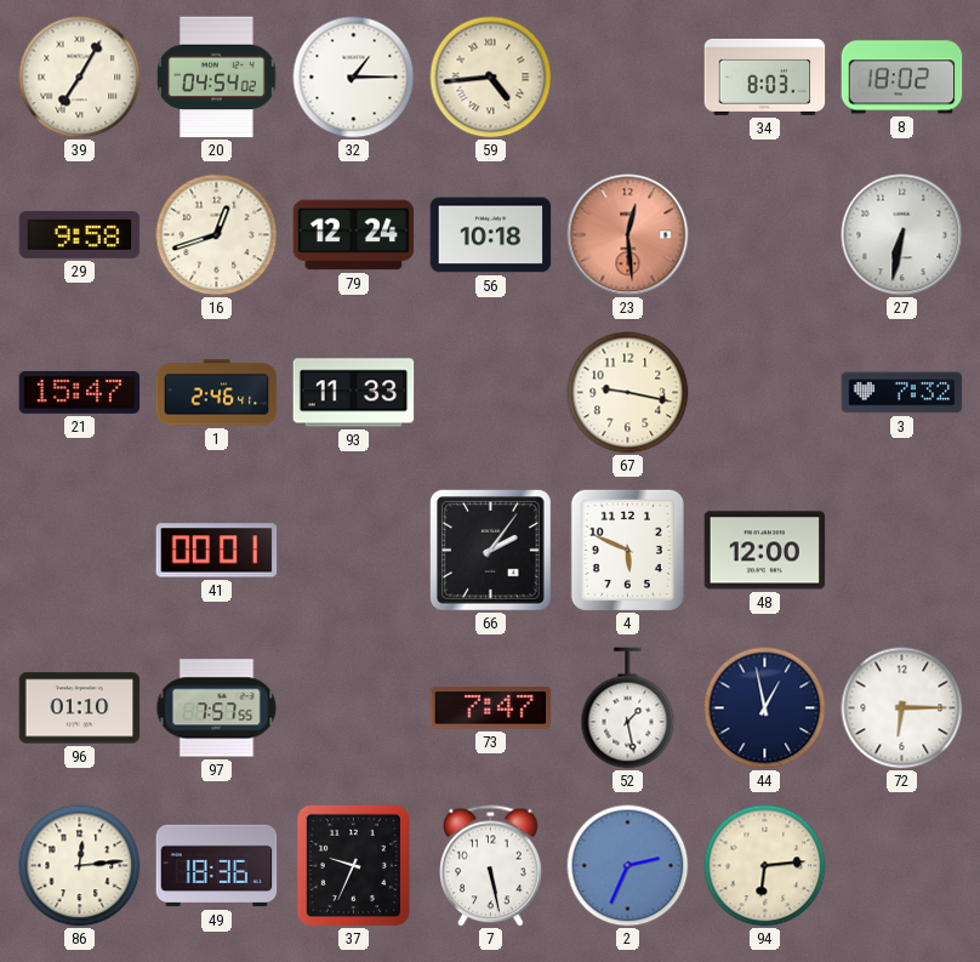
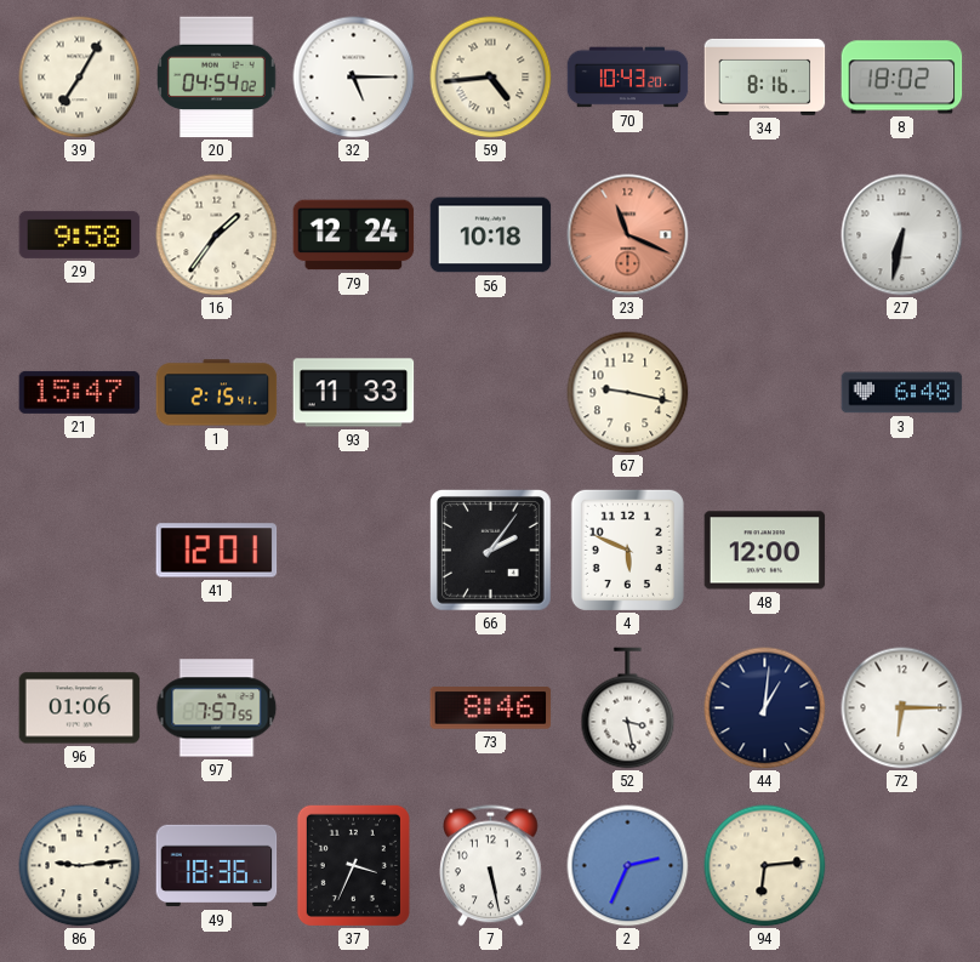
32: 1:15 -> 5:15 (354, 78)
70: none -> 10:43 (628, 78)
34: 8:03 -> 8:16 (765, 76)
16: 12:42 -> 1:36 (217, 235)
23: 12:29 -> 11:19 (628, 235)
1: 2:46 -> 2:15 (217, 393)
3: 7:32 -> 6:48 (902, 393)
41: 00:01 -> 12:01 (217, 551)
96: 01:10 -> 01:06 (80, 708)
73: 7:47 -> 8:46 (491, 708)
52: 1:28 -> 3:28 (628, 708)
44: 12:58 -> 1:01 (765, 708)
86: 12:14 -> 9:14 (80, 866)
37: 9:34 -> 3:34 (353, 865)
